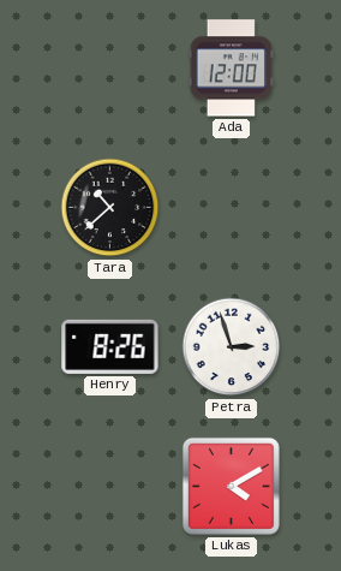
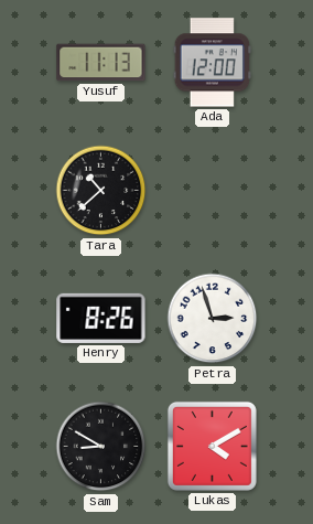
Yusuf: none -> 11:13 (101, 63)
Sam: none -> 8:50 (101, 447)
